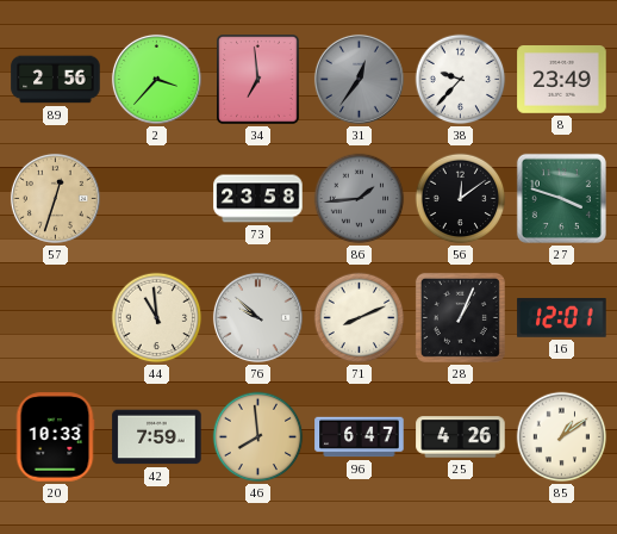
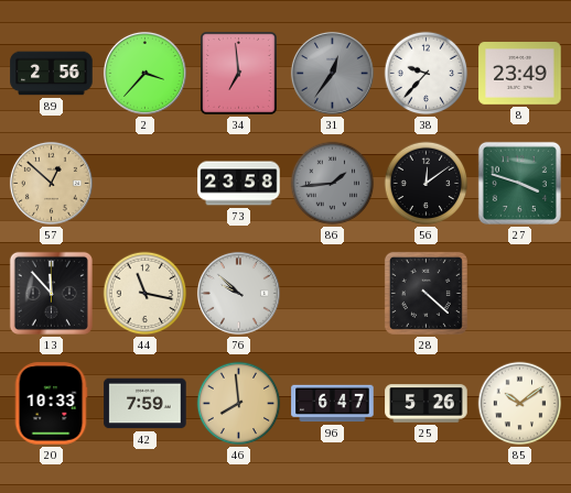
57: 12:33 -> 12:52 (51, 183)
13: none -> 11:53 (51, 293)
44: 10:59 -> 11:17 (146, 294)
71: 8:11 -> none (360, 318)
28: 1:04 -> 4:22 (425, 293)
16: 12:01 -> none (562, 318)
25: 4:26 -> 5:26 (427, 404)
85: 1:09 -> 10:09 (520, 404)
